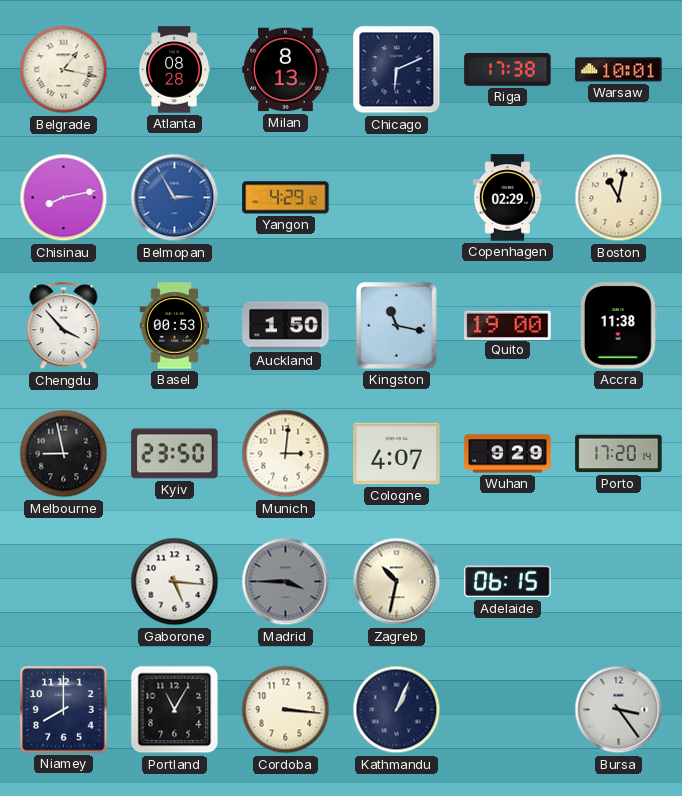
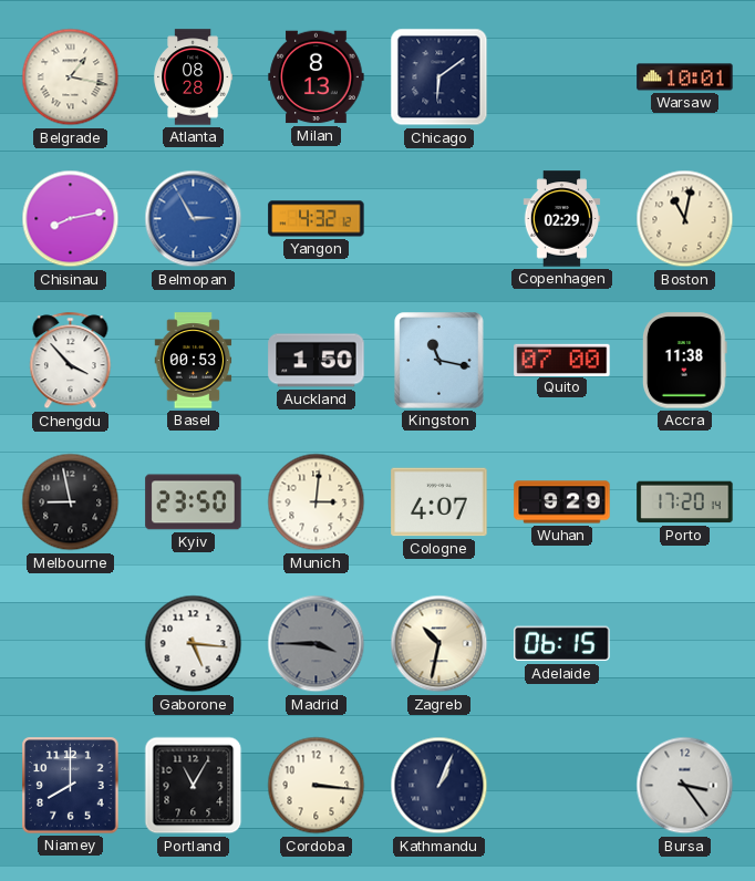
Chicago: 6:11 -> 6:09 (439, 77)
Riga: 17:38 -> none (508, 70)
Yangon: 4:29 -> 4:32 (317, 219)
Quito: 19:00 -> 07:00 (562, 360)
